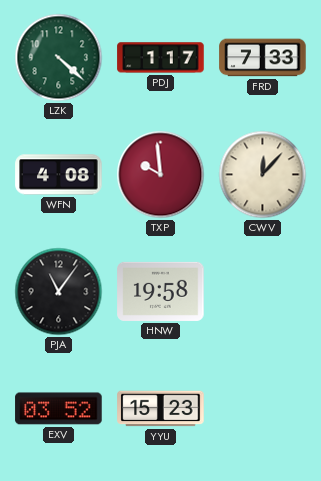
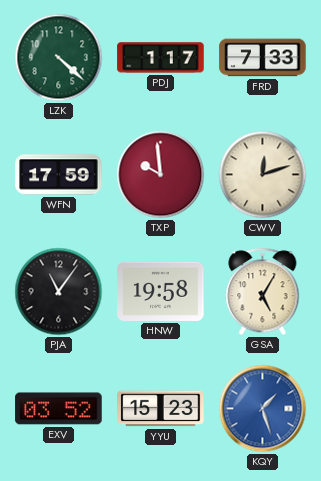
WFN: 4:08 -> 17:59 (59, 175)
CWV: 12:07 -> 12:12 (263, 175)
GSA: none -> 5:05 (263, 292)
KQY: none -> 1:27 (263, 409)
